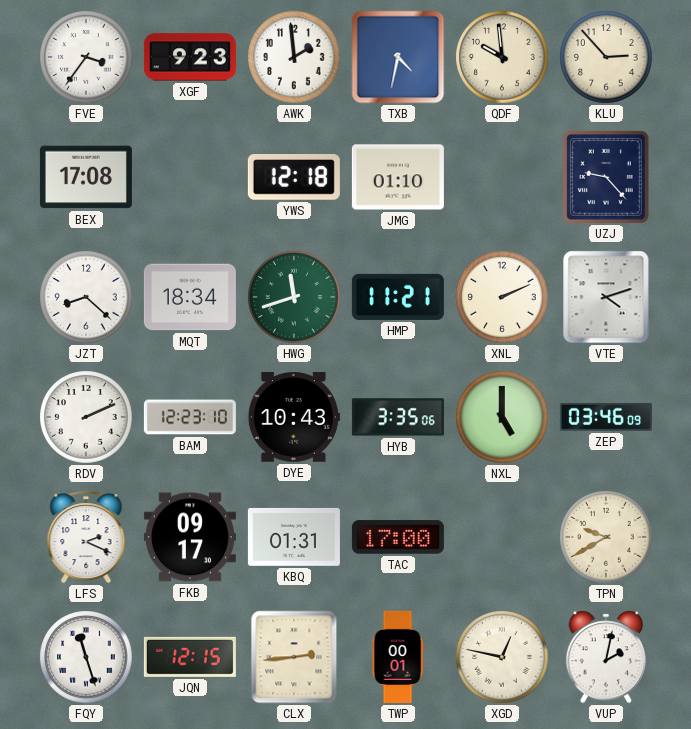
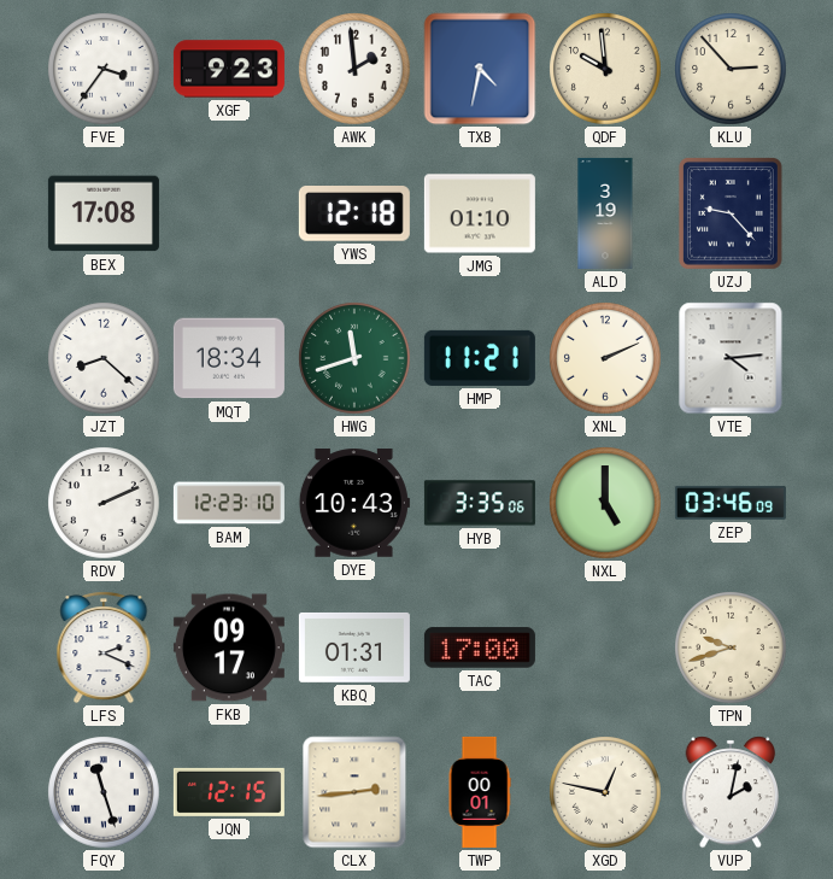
ALD: none -> 3:19 (605, 213)
VTE: 4:12 -> 4:14 (731, 358)
TPN: 9:40 -> 9:42 (731, 647)
